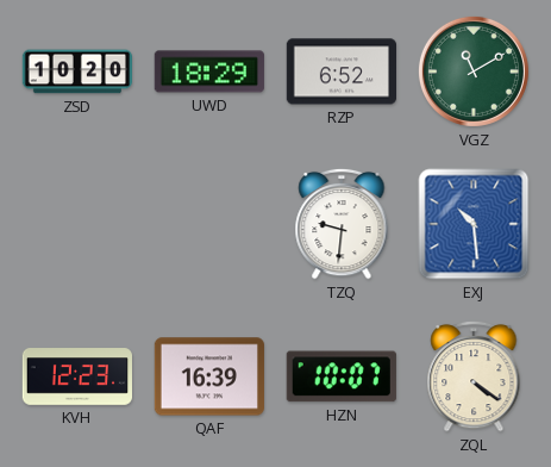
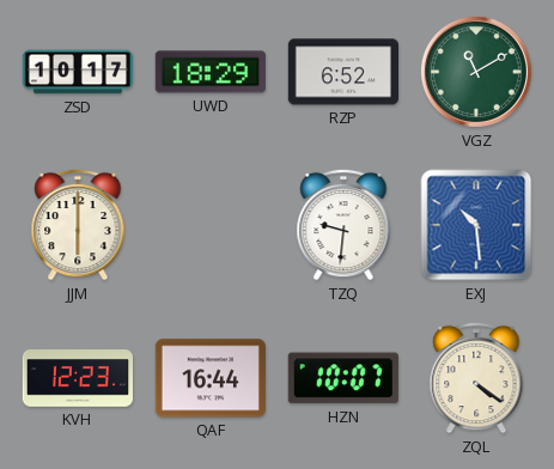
ZSD: 10:20 -> 10:17 (77, 72)
JJM: none -> 6:00 (78, 225)
QAF: 16:39 -> 16:44 (209, 378)
